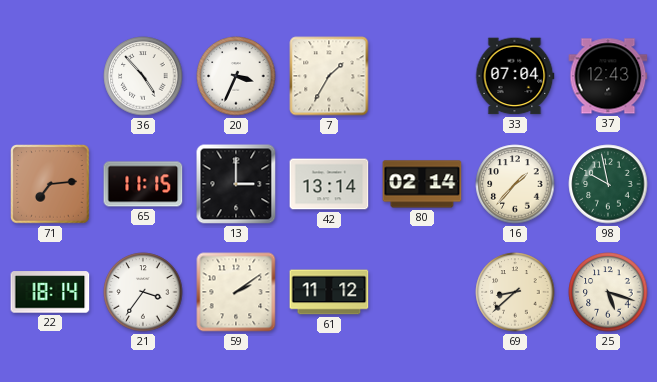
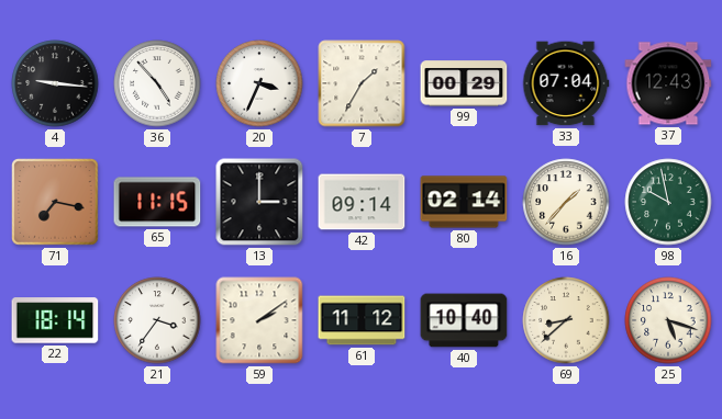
4: none -> 9:16 (55, 83)
99: none -> 00:29 (464, 83)
71: 7:14 -> 7:17 (55, 202)
42: 13:14 -> 09:14 (362, 202)
40: none -> 10:40 (464, 320)
